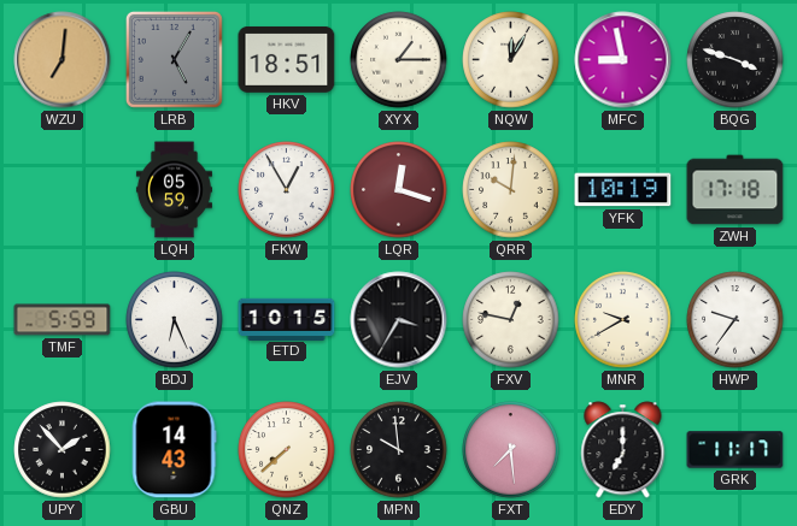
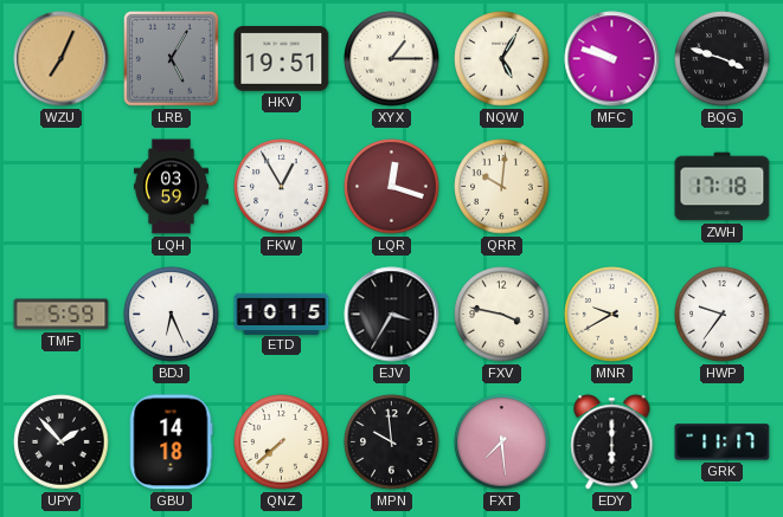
WZU: 7:01 -> 7:04 (62, 59)
HKV: 18:51 -> 19:51 (282, 59)
NQW: 12:05 -> 5:05 (502, 59)
MFC: 8:58 -> 9:48 (612, 59)
LQH: 05:59 -> 03:59 (171, 187)
YFK: 10:19 -> none (623, 190)
FXV: 12:47 -> 3:47 (502, 315)
GBU: 14:43 -> 14:18 (171, 442)
EDY: 7:00 -> 6:00 (612, 442)
